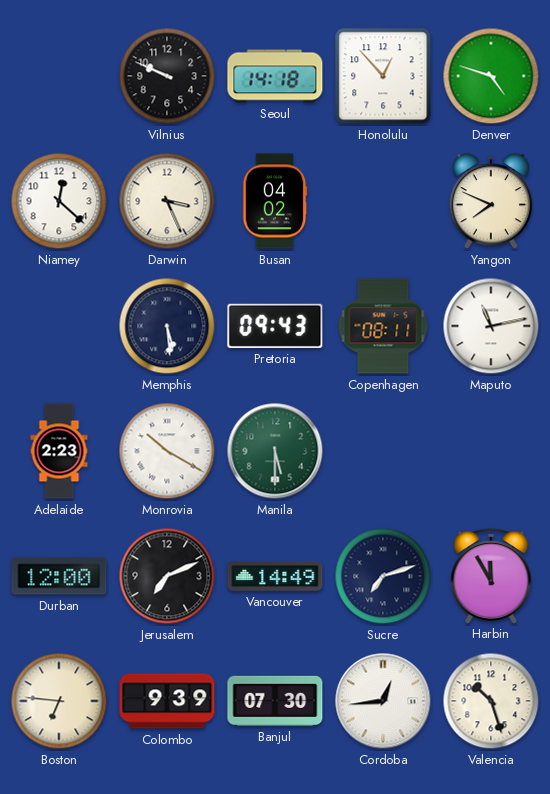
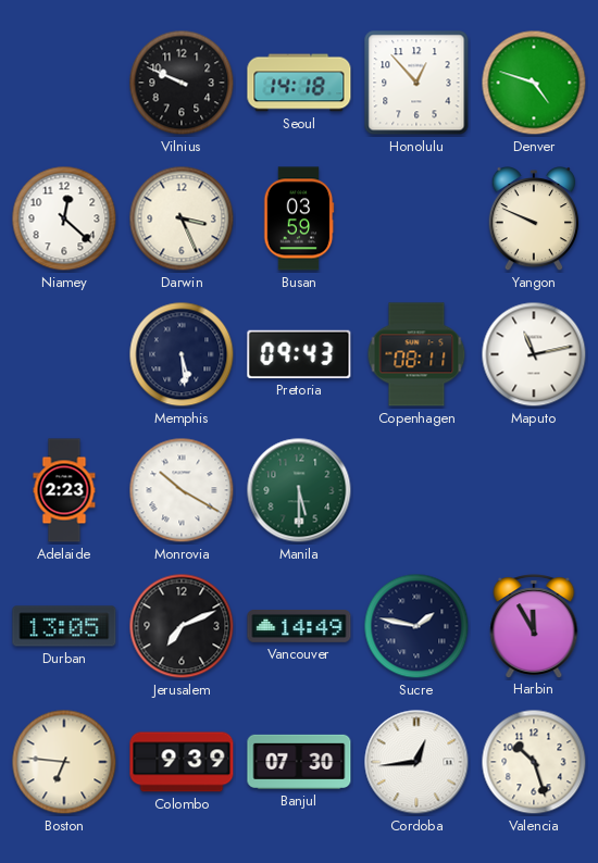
Busan: 04:02 -> 03:59 (299, 218)
Yangon: 7:49 -> 9:49 (533, 218)
Durban: 12:00 -> 13:05 (64, 626)
Sucre: 7:12 -> 1:47 (416, 626)
